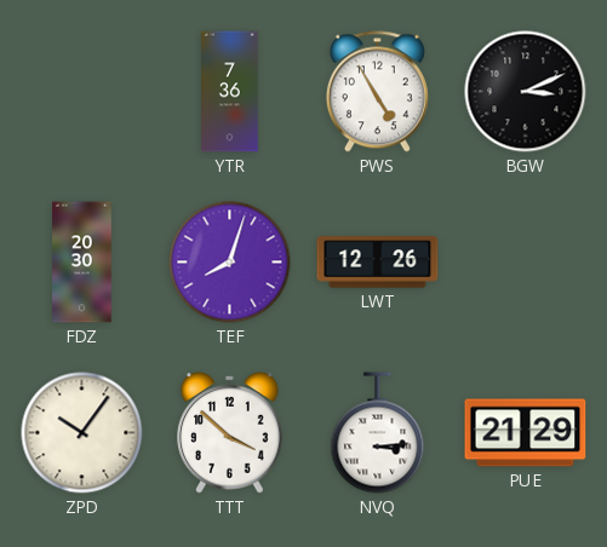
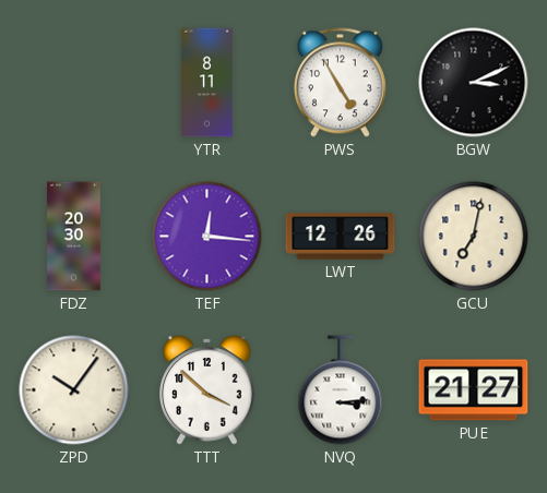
YTR: 7:36 -> 8:11 (207, 83)
TEF: 8:03 -> 12:16 (207, 237)
GCU: none -> 7:02 (474, 237)
PUE: 21:29 -> 21:27 (474, 390)
